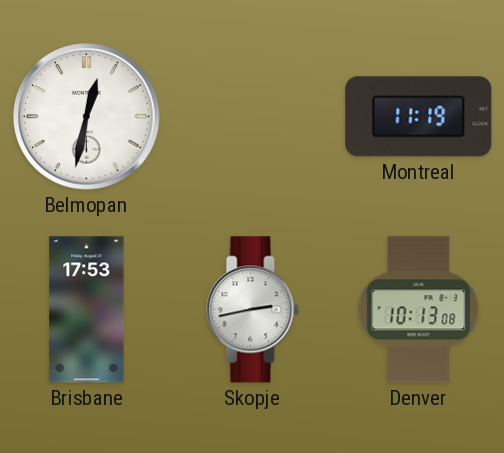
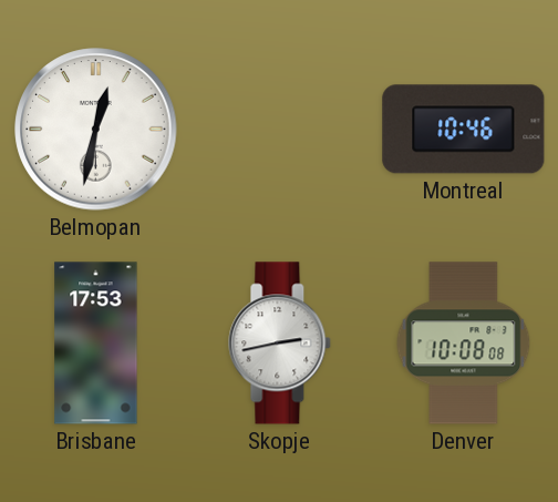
Montreal: 11:19 -> 10:46 (464, 130)
Denver: 10:13 -> 10:08 (464, 344)
